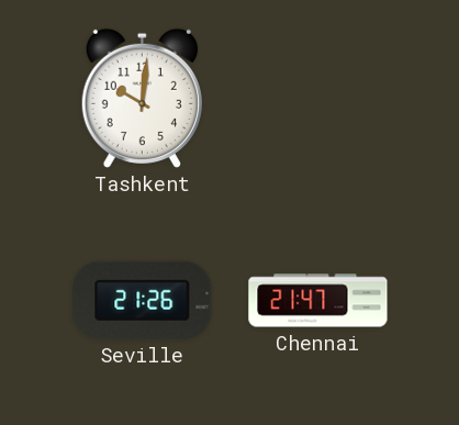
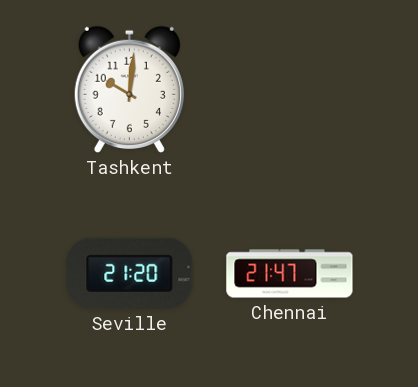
Seville: 21:26 -> 21:20 (130, 273)
